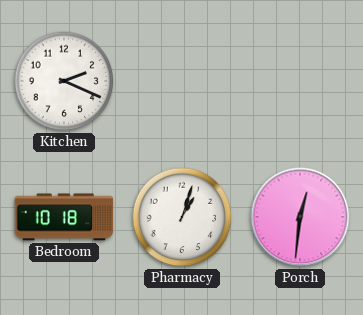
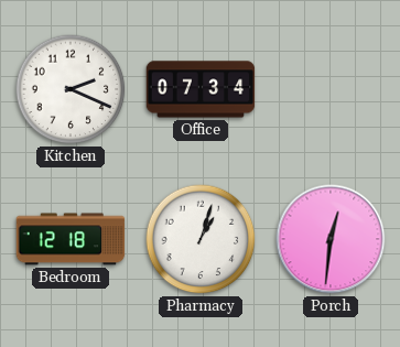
Office: none -> 07:34 (201, 89)
Bedroom: 10:18 -> 12:18 (71, 239)
